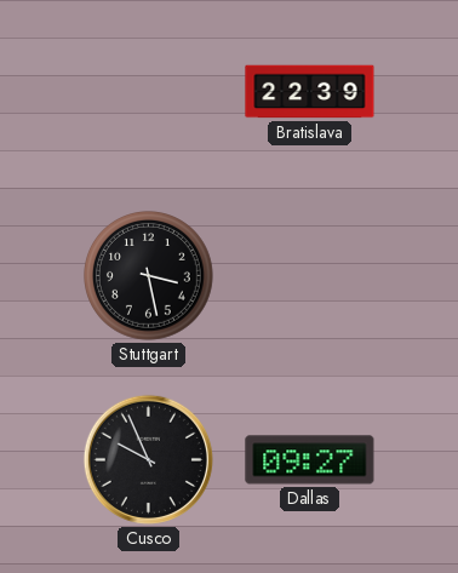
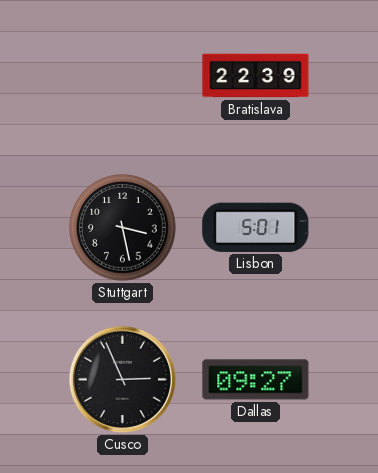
Lisbon: none -> 5:01 (256, 227)
Cusco: 9:56 -> 2:56 (122, 379)
